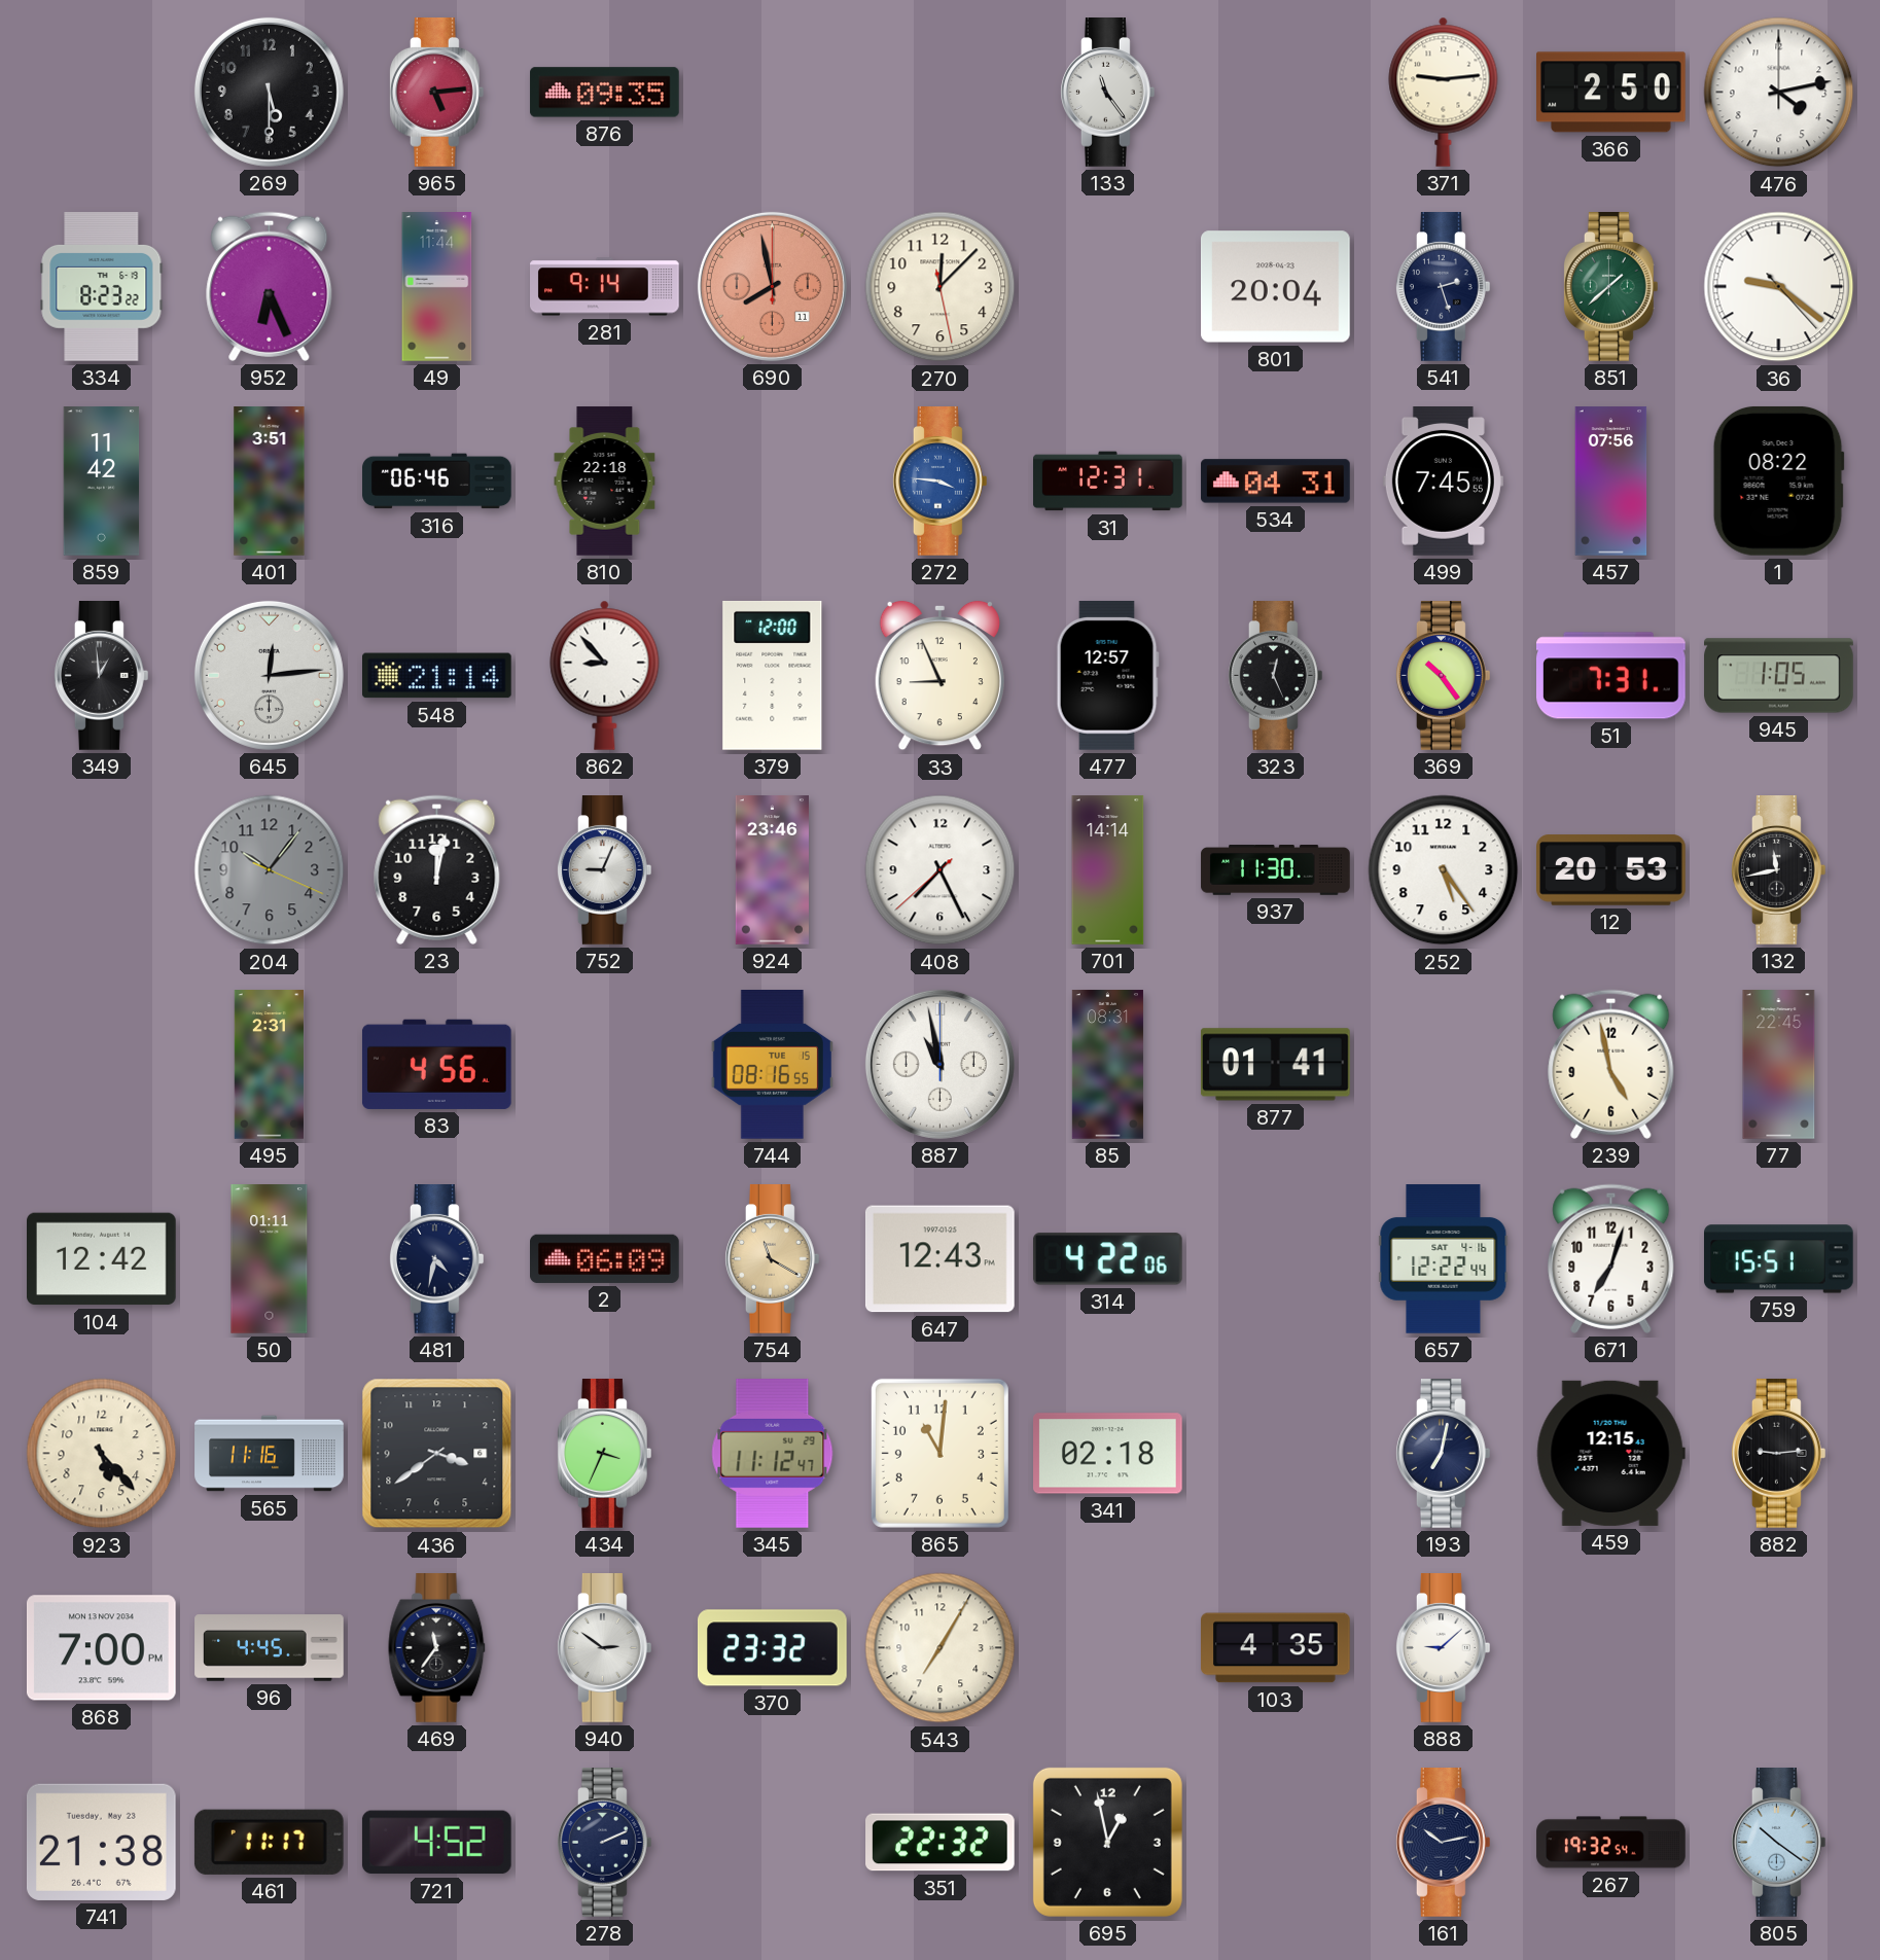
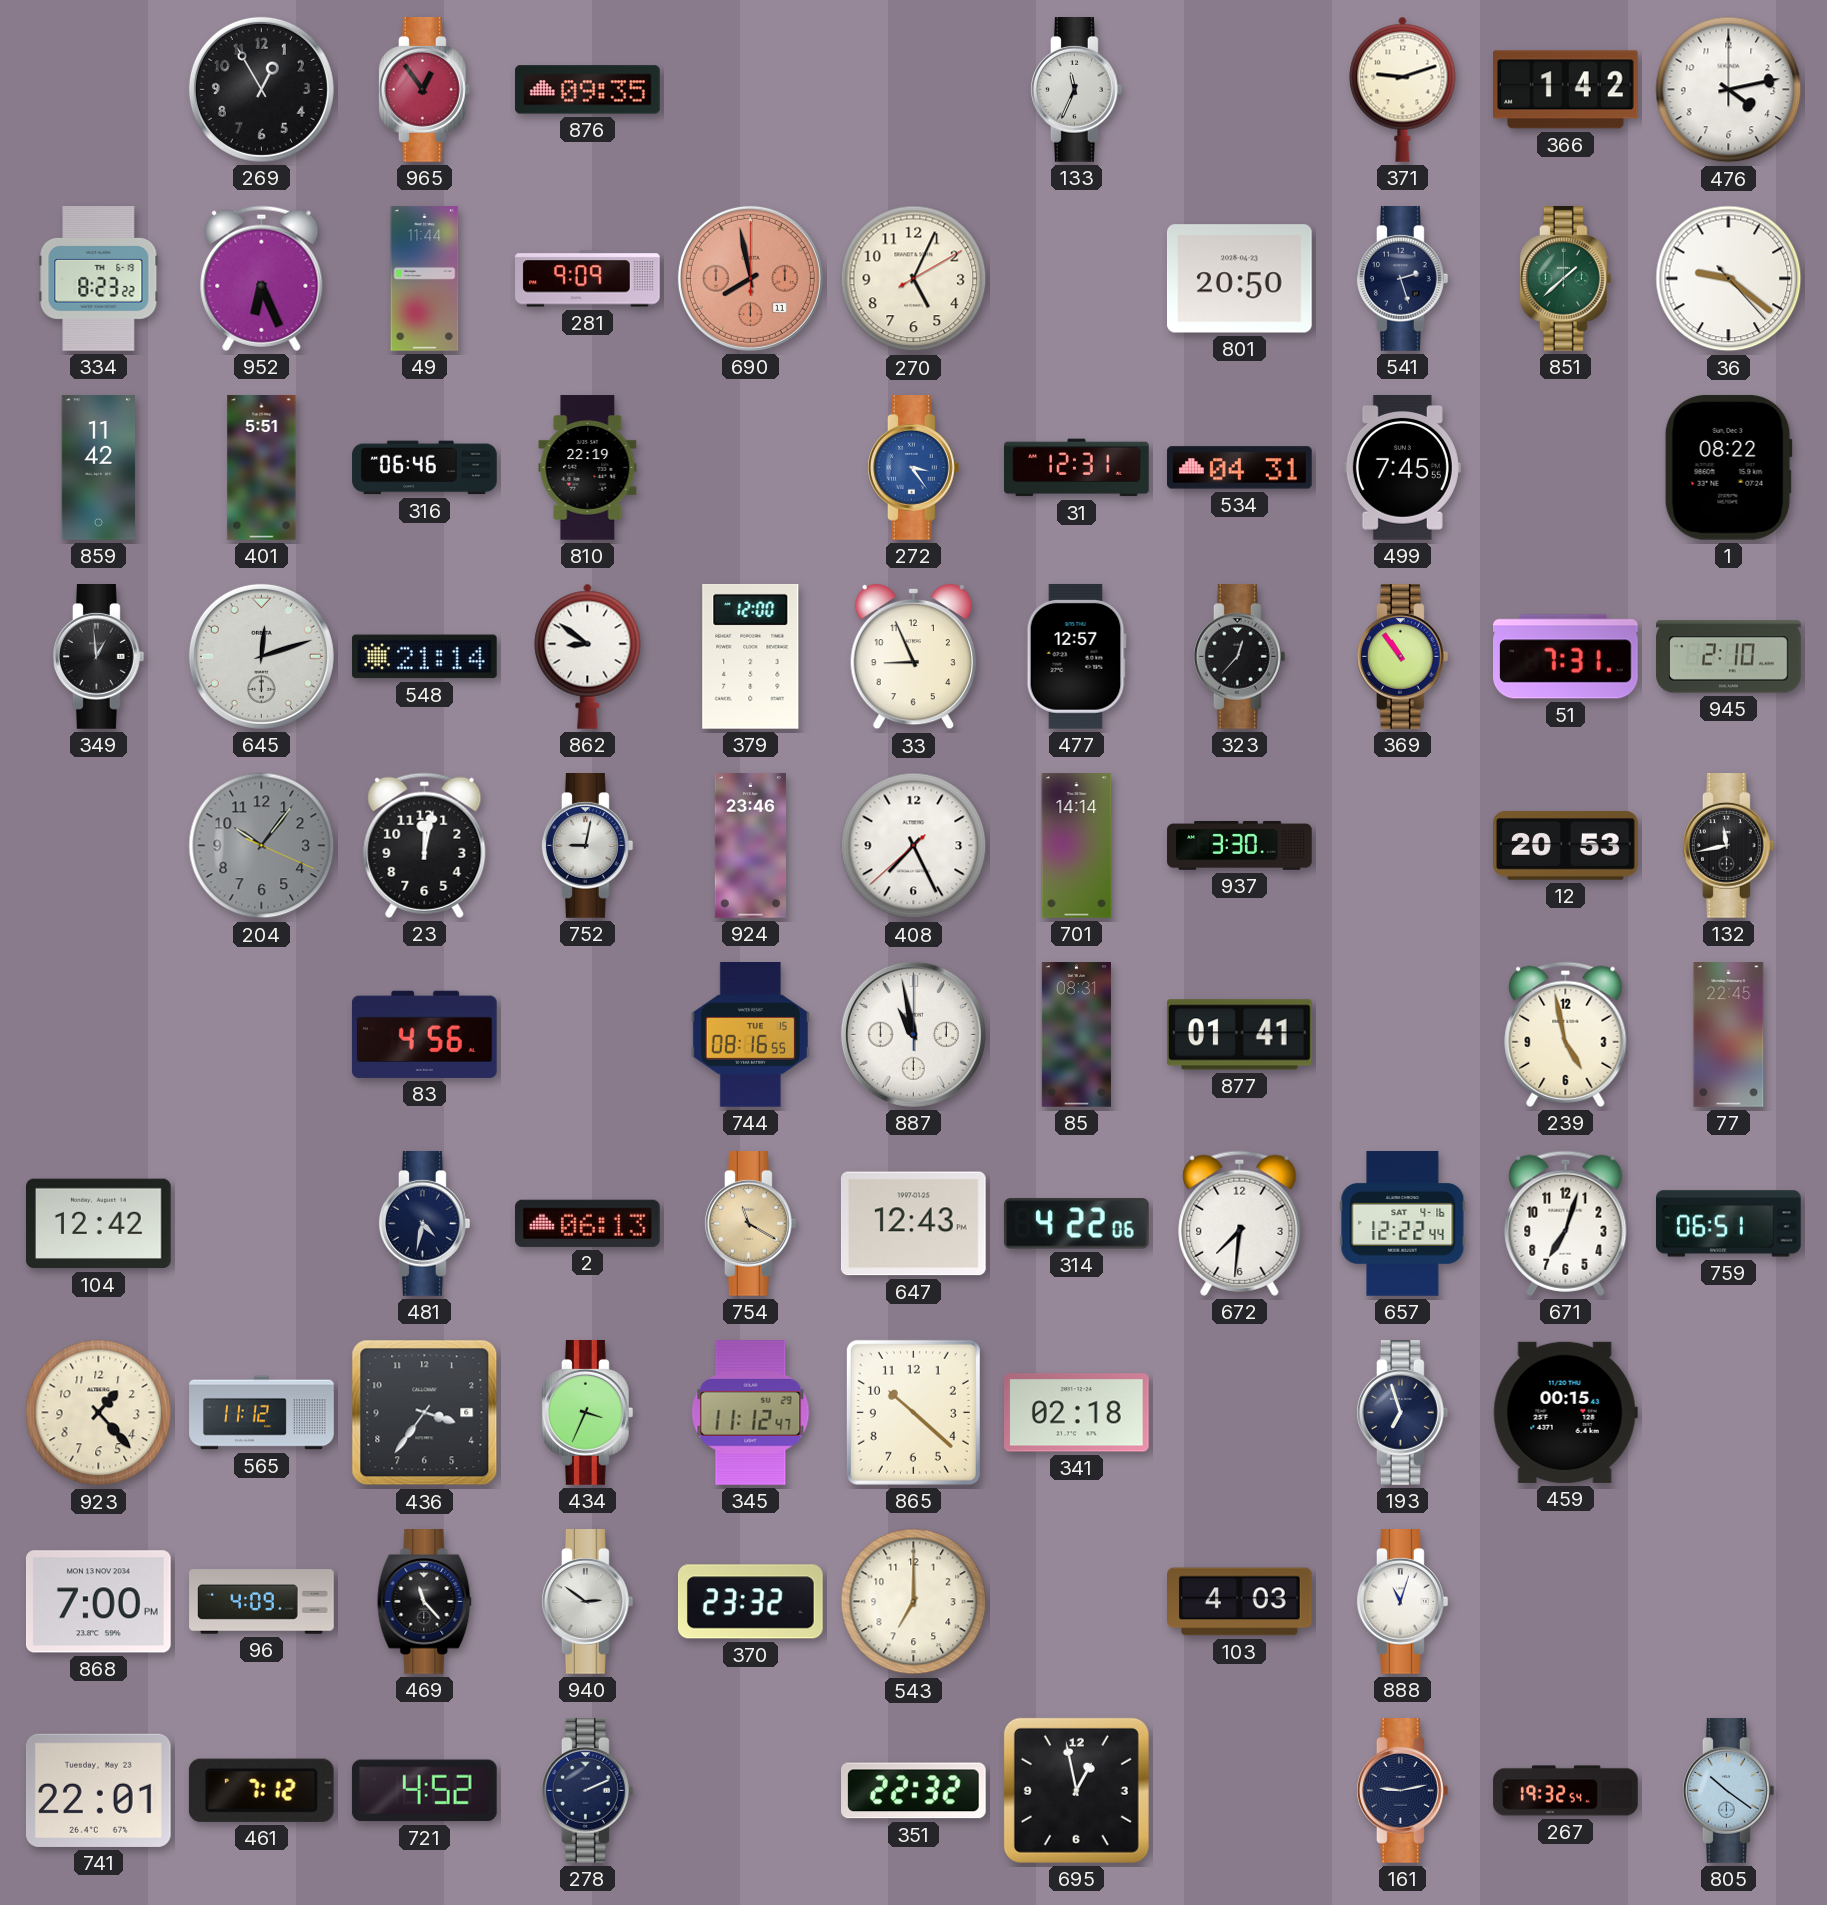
269: 5:30 -> 12:55 (261, 89)
965: 5:14 -> 12:54 (424, 90)
133: 11:24 -> 11:34 (1076, 90)
371: 9:14 -> 9:12 (1403, 89)
366: 2:50 -> 1:42 (1566, 90)
281: 9:14 -> 9:09 (588, 279)
270: 12:07 -> 5:04 (914, 279)
801: 20:04 -> 20:50 (1240, 279)
401: 3:51 -> 5:51 (262, 468)
810: 22:18 -> 22:19 (588, 468)
272: 3:46 -> 3:24 (913, 468)
457: 07:56 -> none (1611, 482)
645: 12:14 -> 12:12 (261, 656)
862: 8:53 -> 8:51 (588, 656)
323: 12:26 -> 12:37 (1239, 657)
369: 10:24 -> 10:54 (1402, 657)
945: 1:05 -> 2:10 (1729, 657)
752: 9:04 -> 9:02 (587, 846)
937: 11:30 -> 3:30 (1240, 846)
252: 5:24 -> none (1444, 870)
495: 2:31 -> none (269, 1065)
50: 01:11 -> none (270, 1259)
2: 06:09 -> 06:13 (588, 1223)
672: none -> 7:31 (1240, 1223)
759: 15:51 -> 06:51 (1729, 1224)
923: 5:23 -> 1:23 (99, 1413)
565: 11:16 -> 11:12 (262, 1413)
436: 3:39 -> 3:36 (425, 1413)
865: 11:01 -> 10:22 (913, 1412)
193: 7:02 -> 6:57 (1402, 1413)
459: 12:15 -> 00:15 (1565, 1412)
882: 9:14 -> none (1778, 1454)
96: 4:45 -> 4:09 (262, 1602)
469: 11:36 -> 11:23 (425, 1602)
543: 7:05 -> 7:00 (914, 1602)
103: 4:35 -> 4:03 (1240, 1602)
888: 9:08 -> 11:03 (1402, 1602)
741: 21:38 -> 22:01 (98, 1790)
461: 11:17 -> 7:12 (261, 1790)
161: 10:13 -> 9:13 (1402, 1791)
